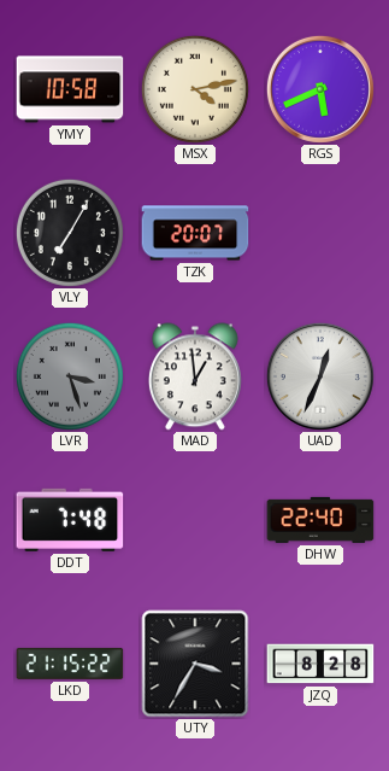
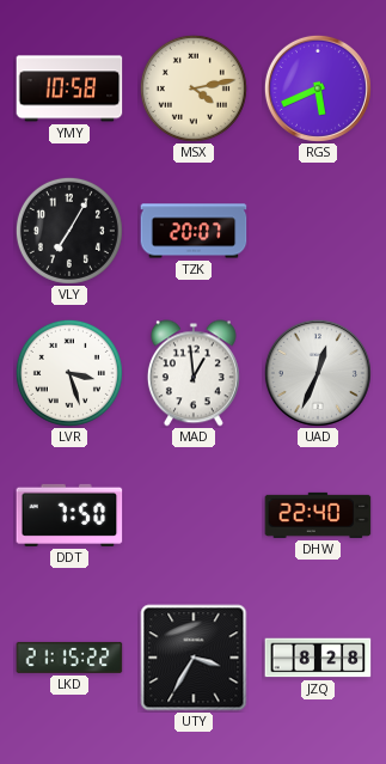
LVR dial: grey -> white (69, 373)
DDT: 7:48 -> 7:50 (69, 515)
